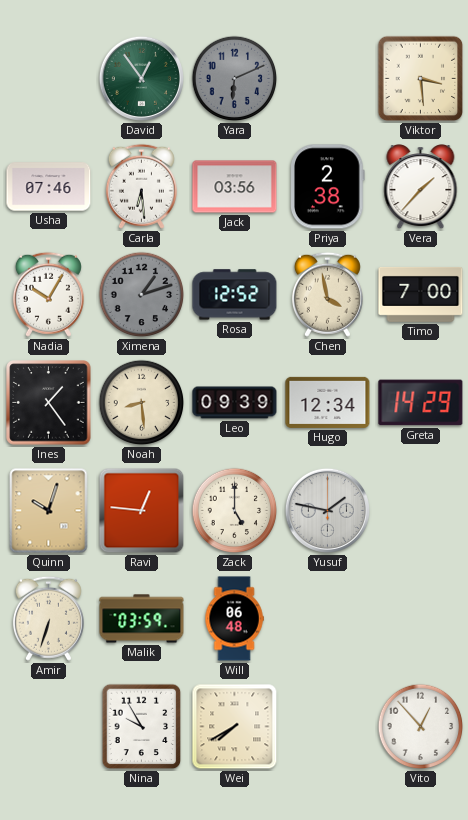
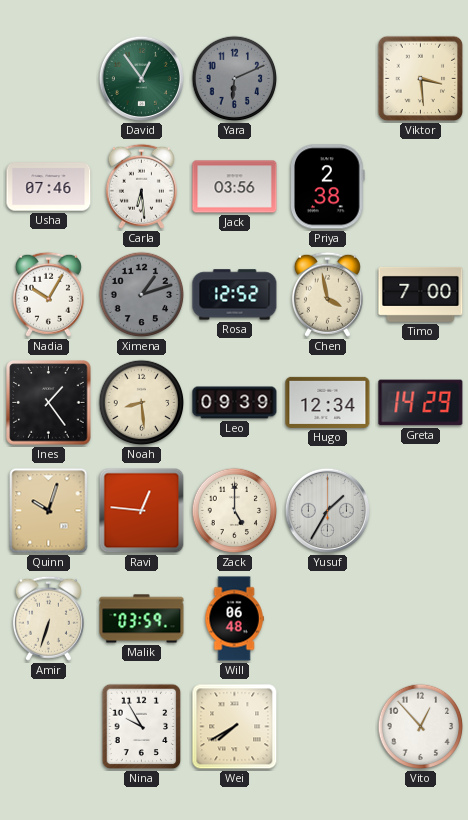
Vera: 1:37 -> none (421, 187)
Yusuf: 1:47 -> 1:35 (327, 510)
